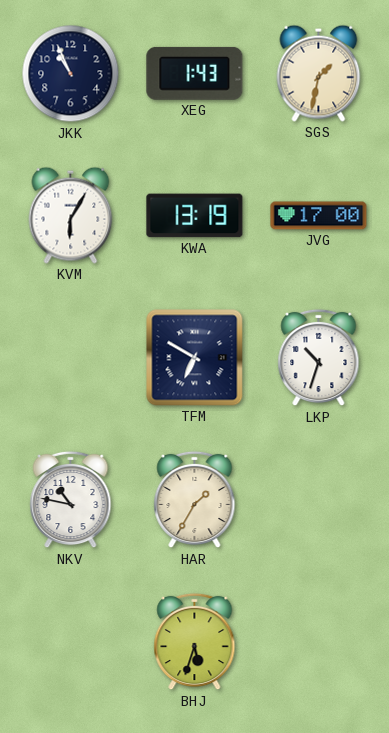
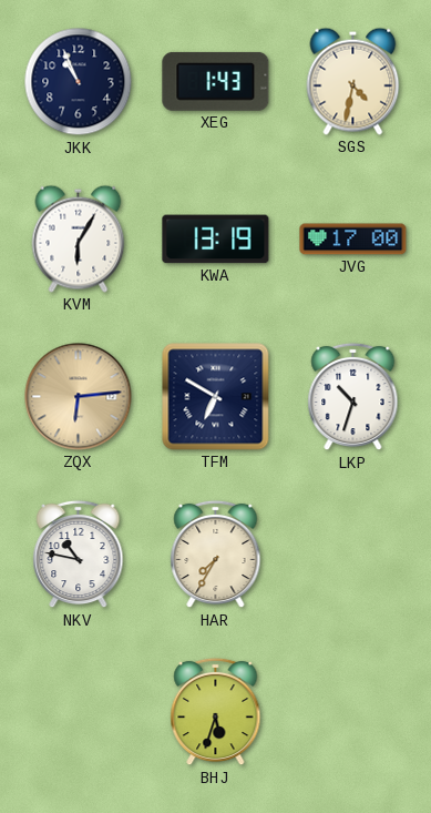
SGS: 1:32 -> 4:32 (353, 81)
ZQX: none -> 6:14 (79, 397)
HAR: 1:35 -> 7:35 (216, 555)
